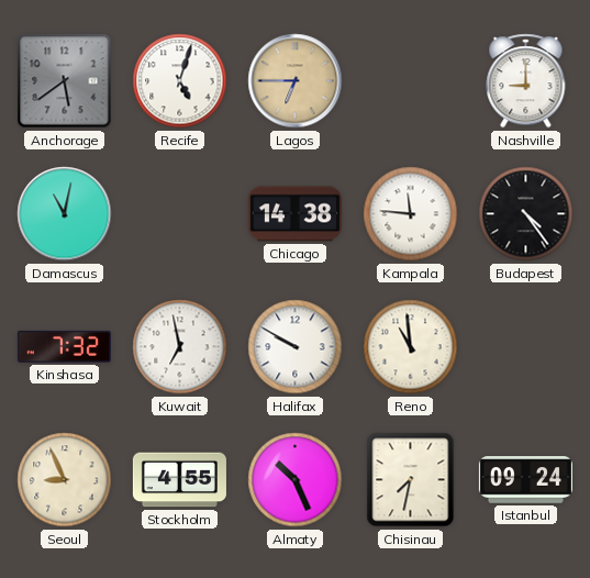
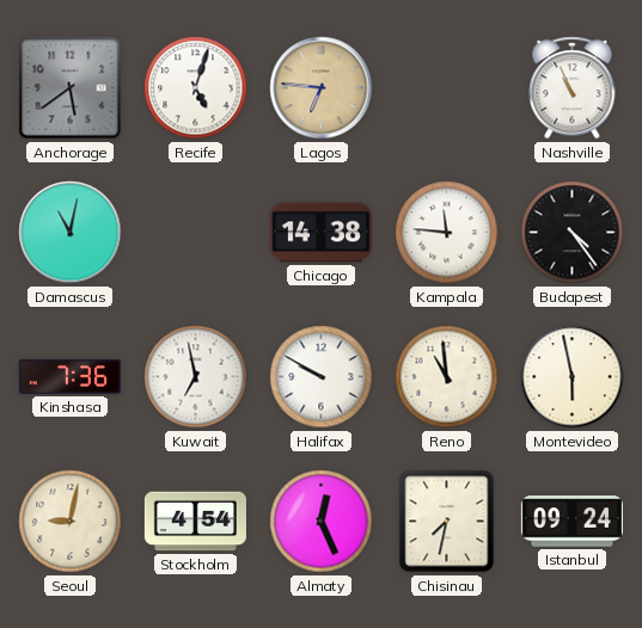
Lagos: 6:45 -> 6:46 (322, 88)
Nashville: 9:00 -> 10:56 (573, 88)
Kinshasa: 7:32 -> 7:36 (69, 376)
Montevideo: none -> 5:58 (573, 377)
Seoul: 8:56 -> 9:02 (71, 522)
Stockholm: 4:55 -> 4:54 (195, 522)
Almaty: 10:26 -> 12:26 (322, 522)
